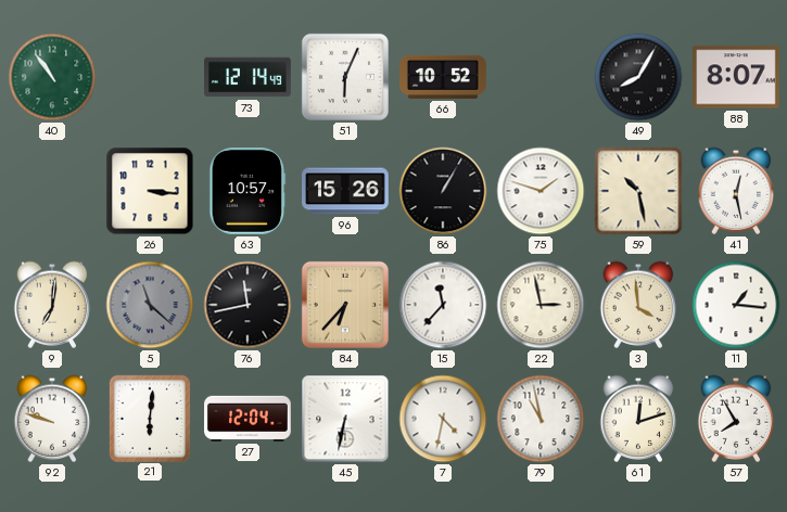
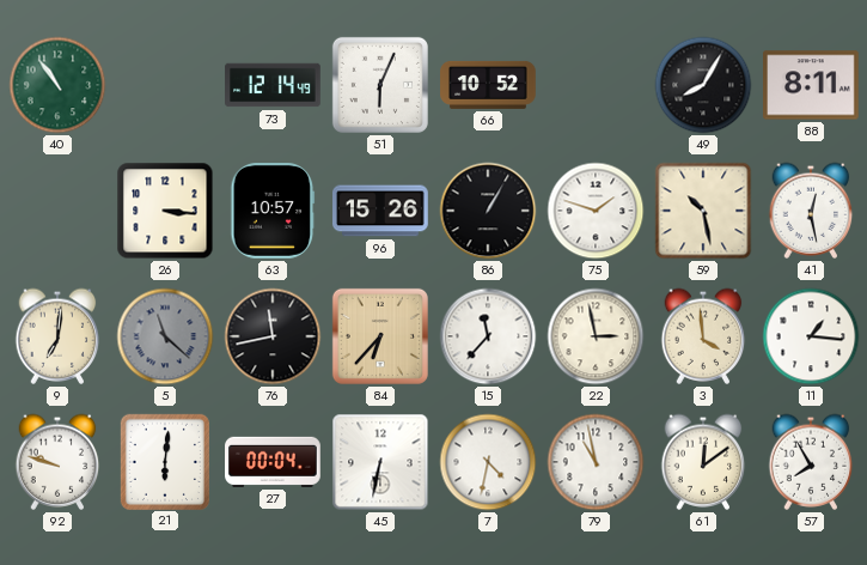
88: 8:07 -> 8:11 (812, 85)
27: 12:04 -> 00:04 (273, 462)
61: 12:12 -> 12:09 (703, 462)
